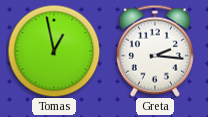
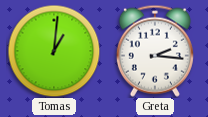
Tomas: 12:58 -> 1:01 (54, 51)
